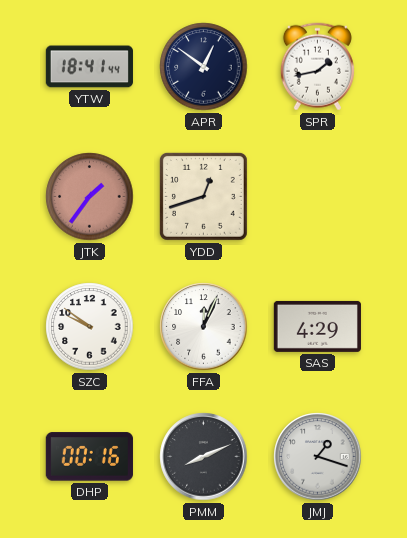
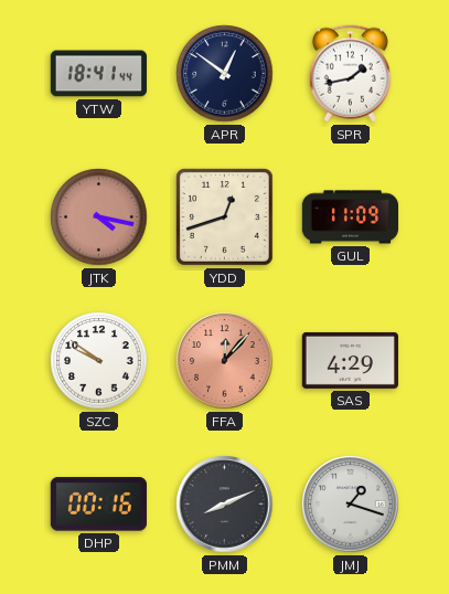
JTK: 1:36 -> 4:17 (99, 218)
GUL: none -> 11:09 (350, 218)
FFA: 12:04 -> 12:07 (225, 361)
FFA dial: white -> salmon (225, 361)
